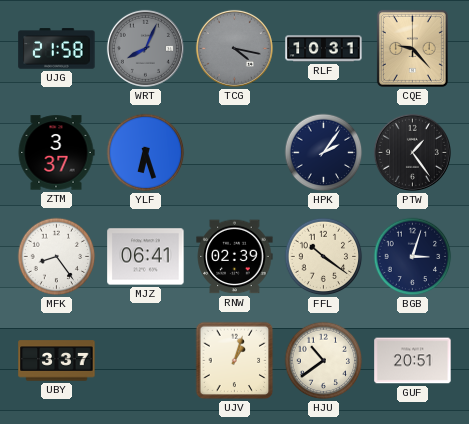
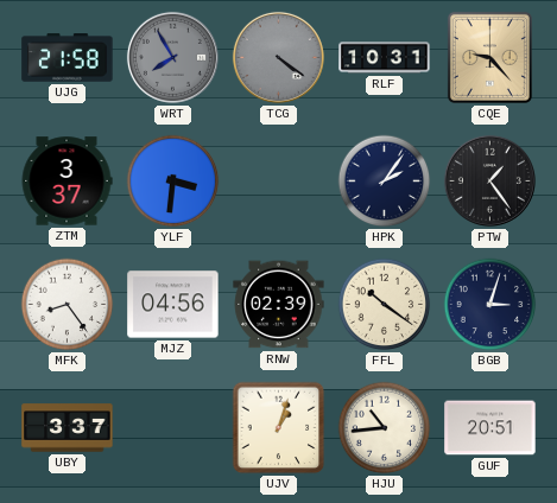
WRT: 8:04 -> 7:55 (172, 57)
TCG: 4:17 -> 4:21 (278, 57)
YLF: 6:27 -> 3:31 (173, 182)
MJZ: 06:41 -> 04:56 (173, 305)
HJU: 10:39 -> 10:44 (385, 428)
